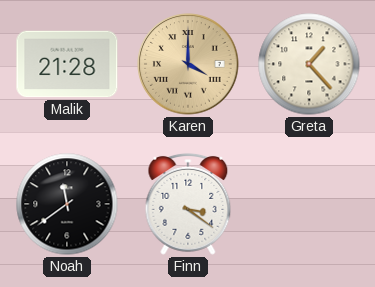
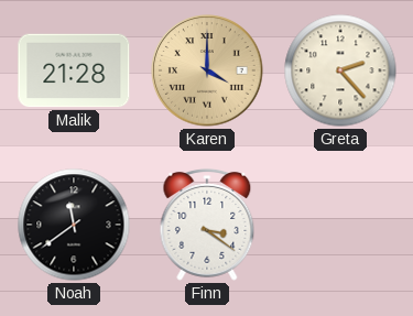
Greta: 1:23 -> 2:23 (340, 70)
